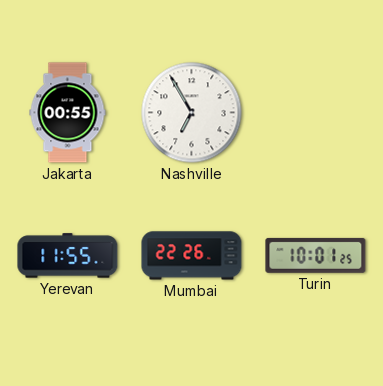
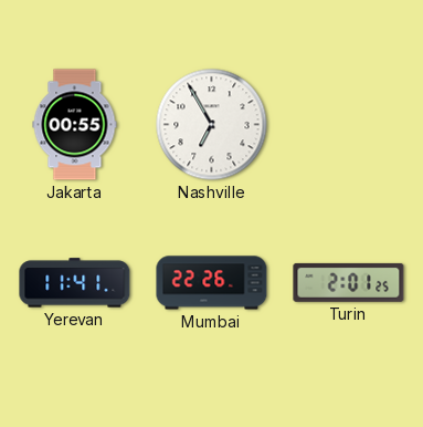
Yerevan: 11:55 -> 11:41 (75, 283)
Turin: 10:01 -> 2:01 (349, 282)
